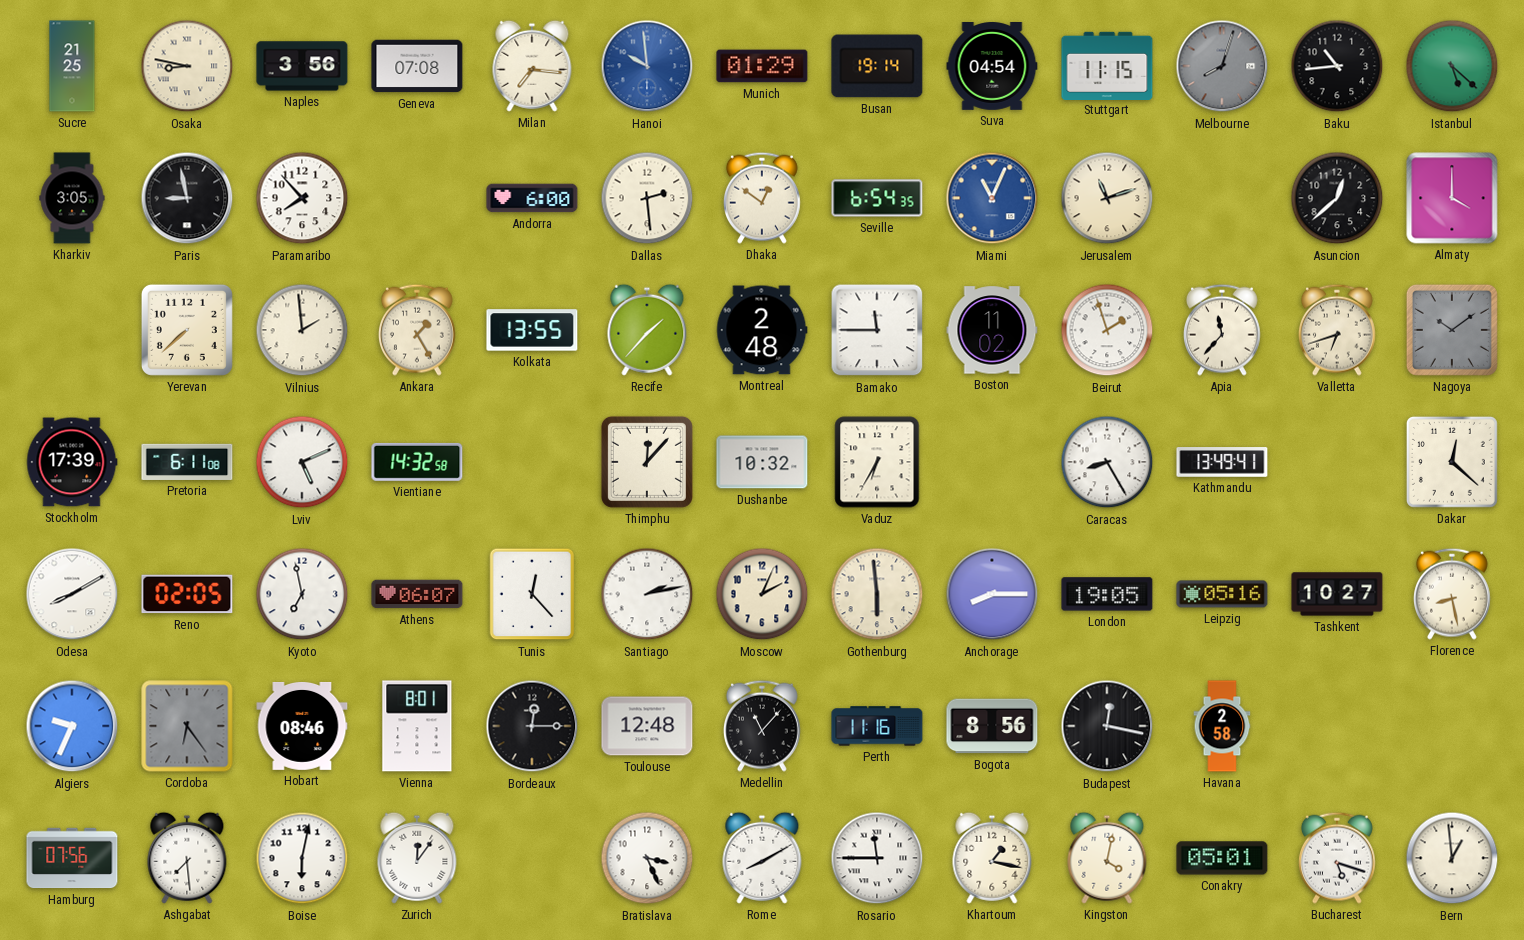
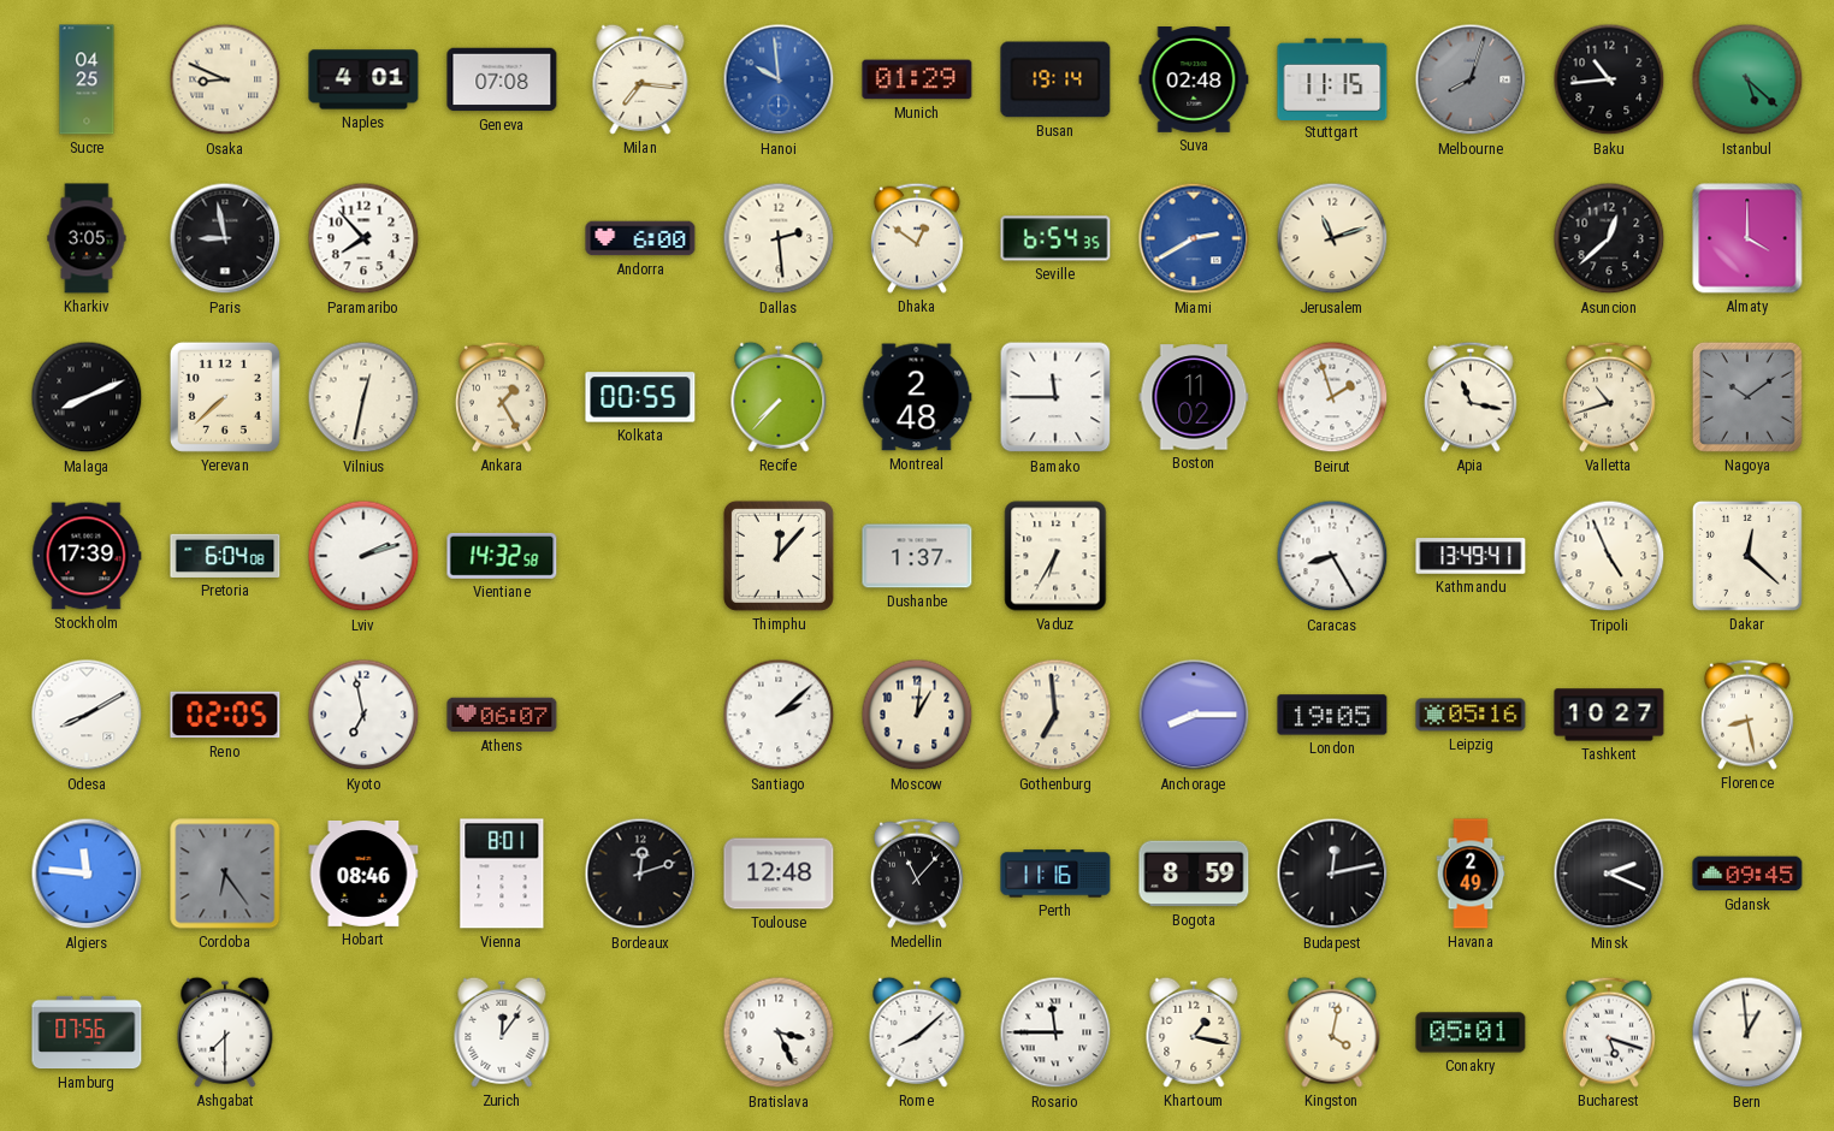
Sucre: 21:25 -> 04:25 (87, 79)
Osaka: 8:47 -> 8:49 (225, 79)
Naples: 3:56 -> 4:01 (363, 79)
Suva: 04:54 -> 02:48 (1194, 81)
Miami: 11:04 -> 2:40 (1194, 238)
Malaga: none -> 8:11 (87, 397)
Vilnius: 1:59 -> 12:32 (363, 397)
Kolkata: 13:55 -> 00:55 (640, 397)
Recife: 1:37 -> 7:37 (779, 397)
Apia: 11:37 -> 11:17 (1471, 397)
Valletta: 6:42 -> 10:42 (1609, 397)
Pretoria: 6:11 -> 6:04 (225, 556)
Lviv: 5:11 -> 2:12 (363, 556)
Dushanbe: 10:32 -> 1:37 (917, 556)
Tripoli: none -> 4:56 (1609, 556)
Tunis: 12:23 -> none (532, 594)
Santiago: 2:13 -> 2:08 (779, 715)
Moscow: 2:04 -> 1:01 (917, 715)
Gothenburg: 5:59 -> 6:59 (1055, 715)
Algiers: 9:34 -> 11:46 (87, 874)
Bordeaux: 12:15 -> 12:12 (640, 874)
Bogota: 8:56 -> 8:59 (1194, 874)
Budapest: 12:17 -> 12:13 (1332, 874)
Havana: 2:58 -> 2:49 (1471, 874)
Minsk: none -> 2:19 (1609, 874)
Gdansk: none -> 09:45 (1747, 874)
Ashgabat: 7:29 -> 7:30 (225, 1032)
Boise: 6:02 -> none (302, 858)
Rome: 8:10 -> 8:08 (917, 1032)
